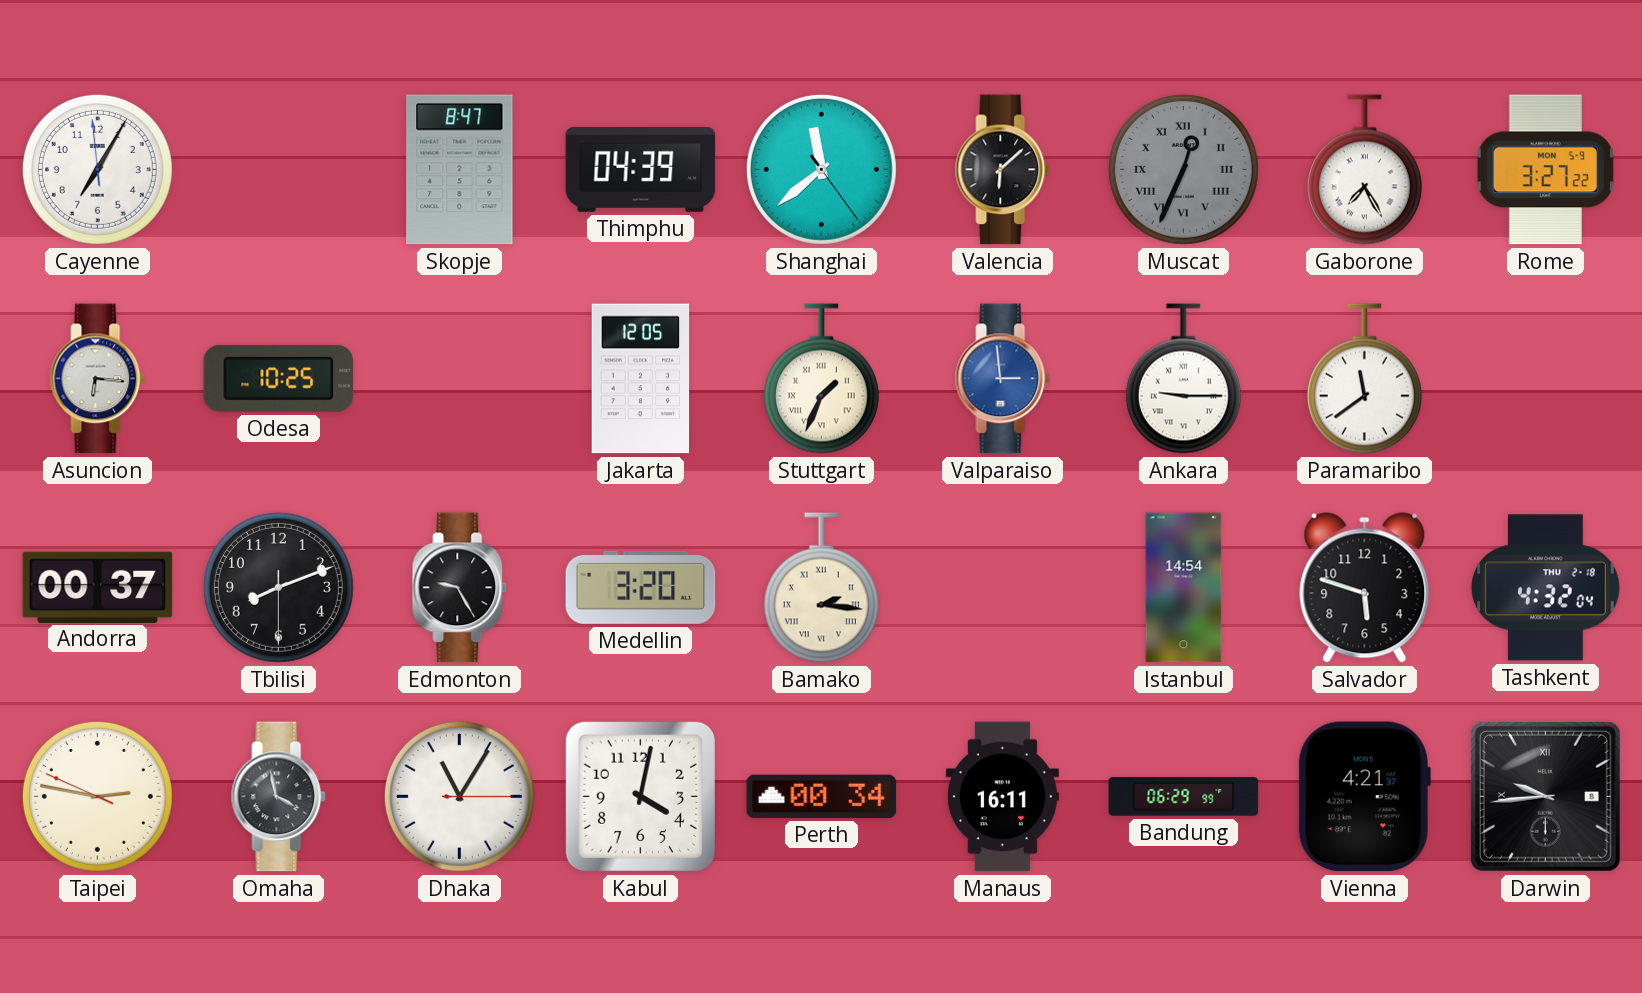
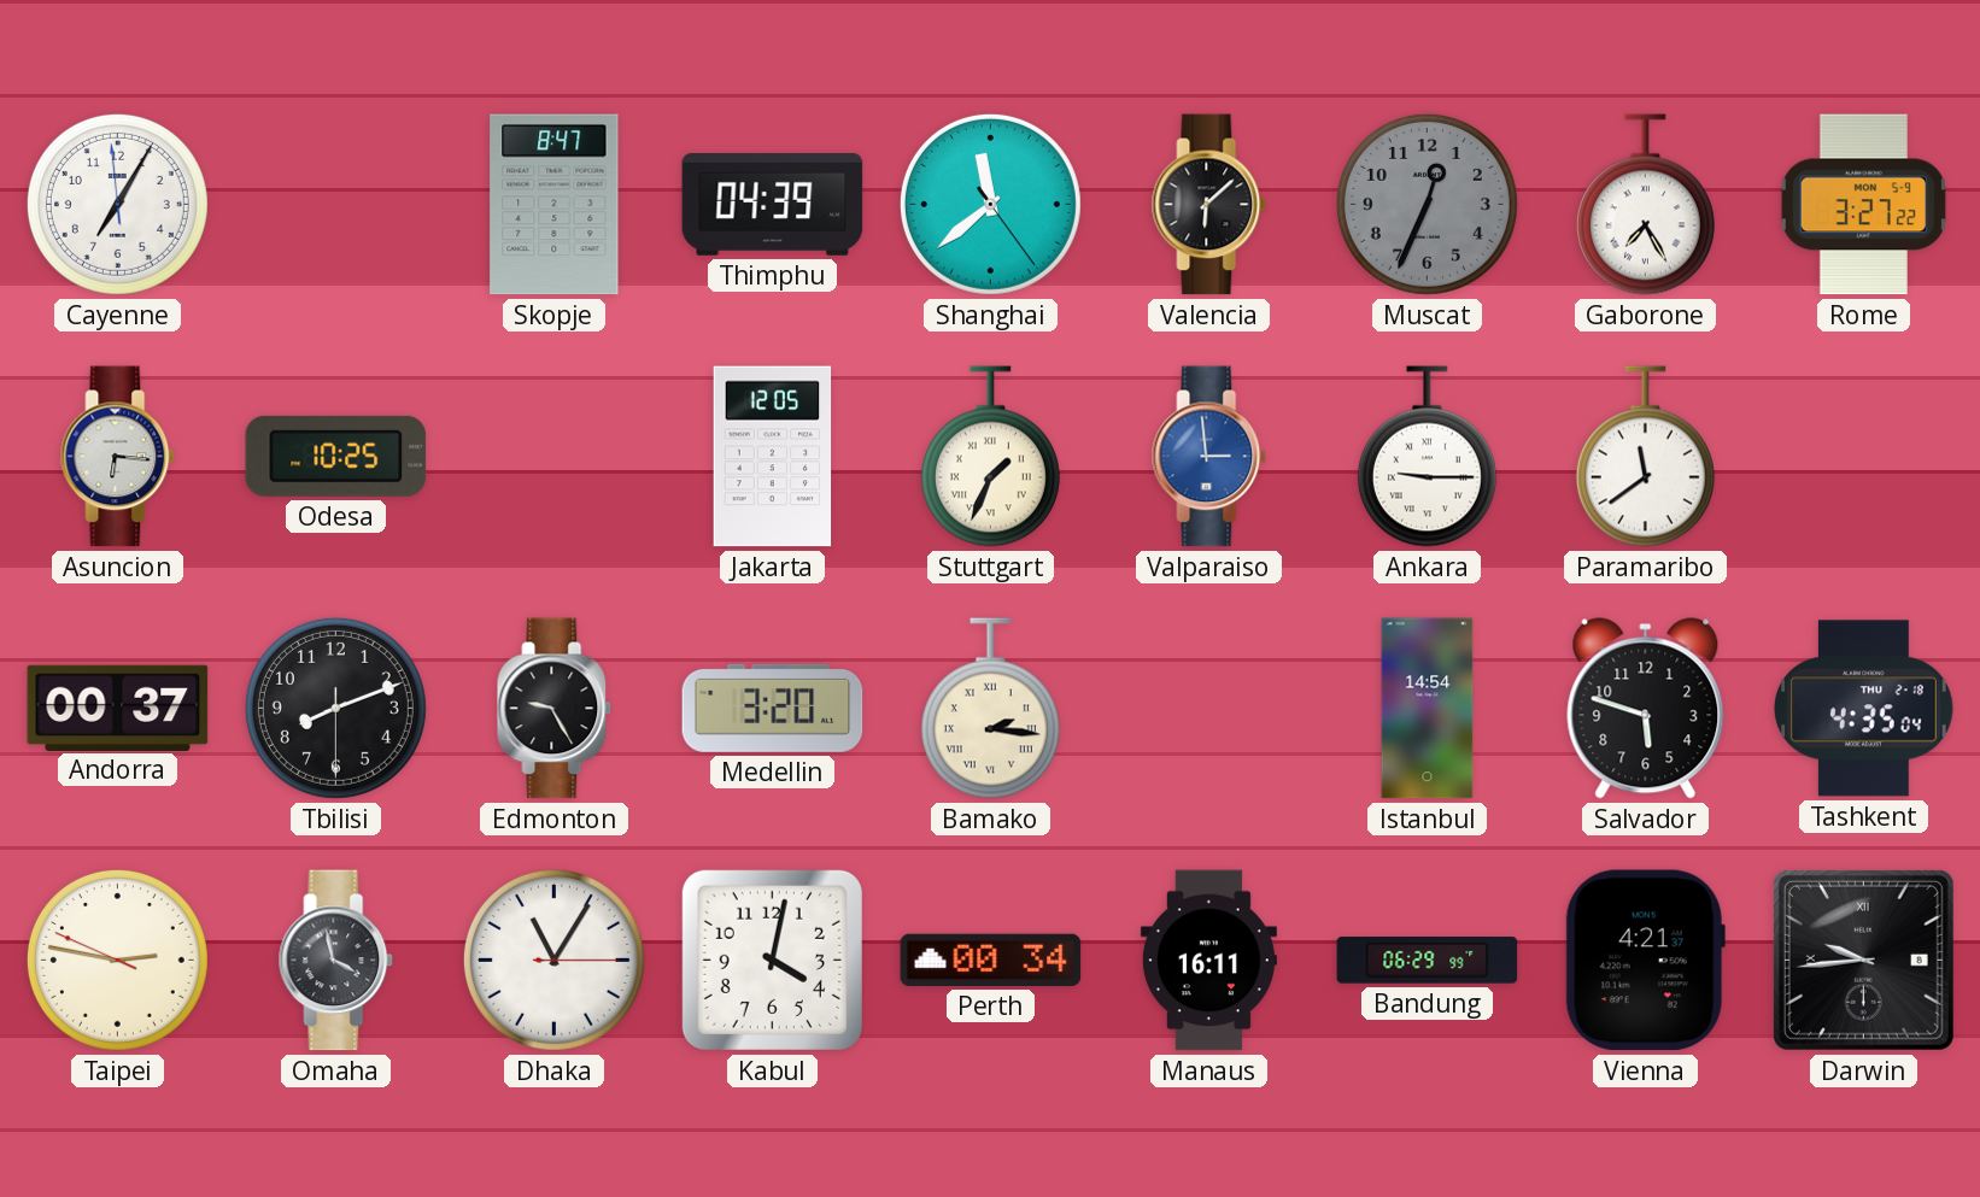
Muscat numerals: Roman -> Arabic (1427, 204)
Tashkent: 4:32 -> 4:35 (1863, 709)
